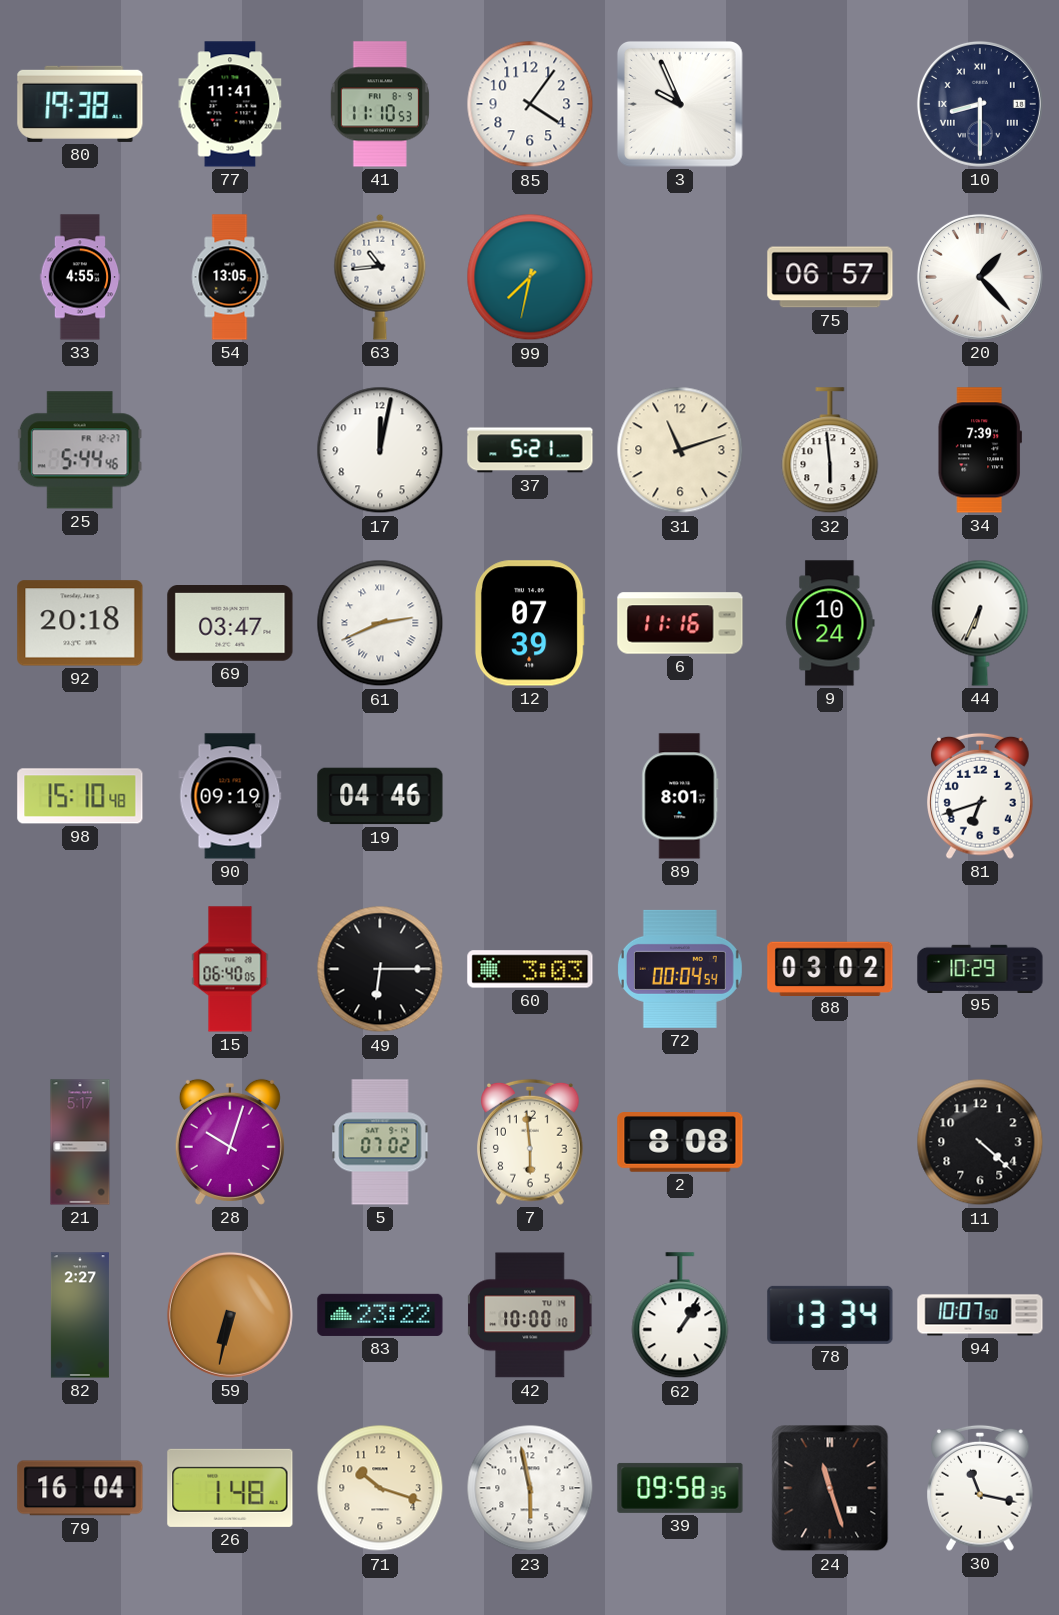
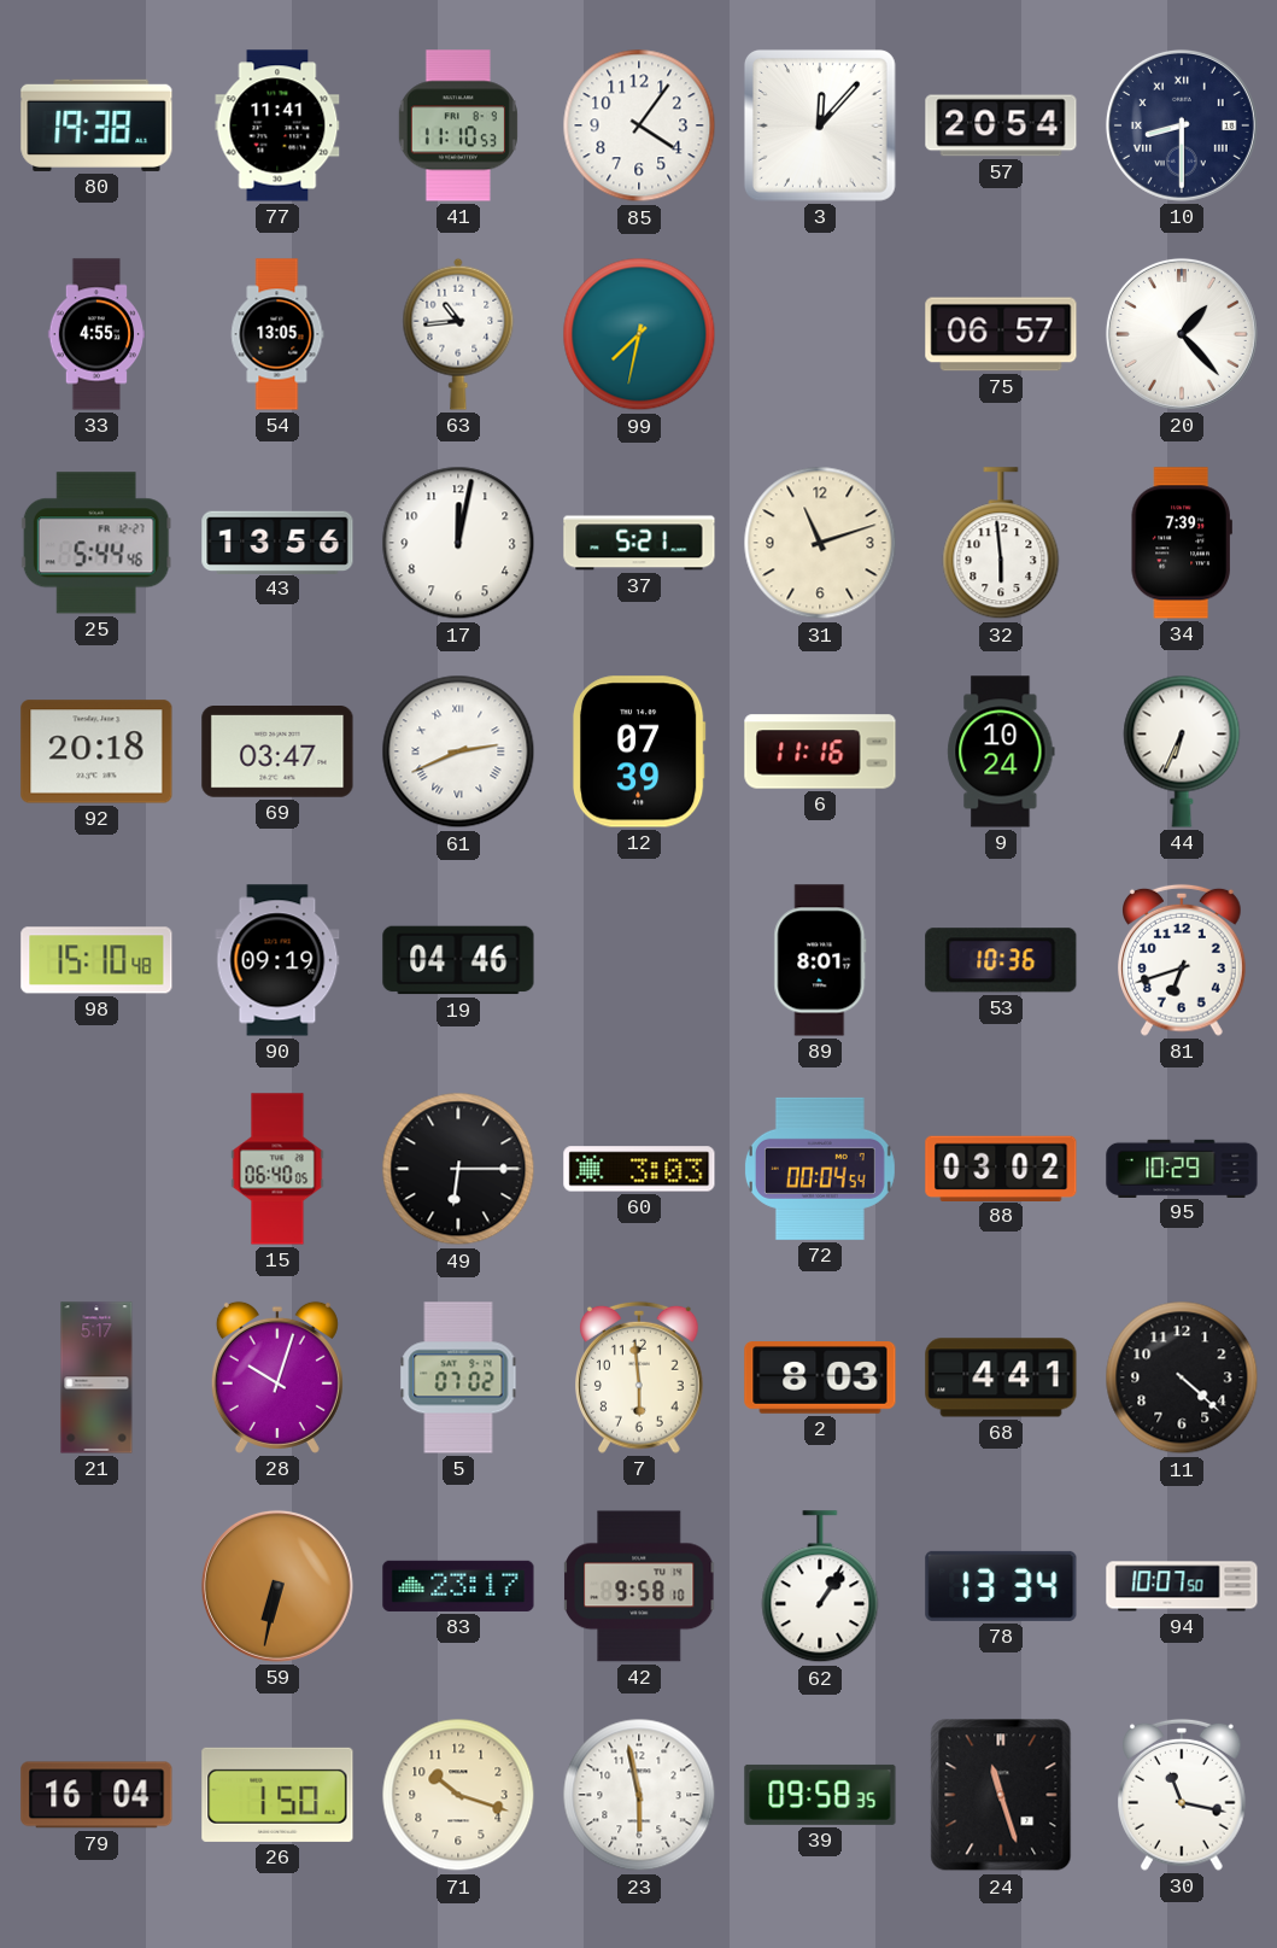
3: 9:56 -> 12:07 (820, 125)
57: none -> 20:54 (1001, 125)
43: none -> 13:56 (277, 542)
53: none -> 10:36 (1001, 960)
2: 8:08 -> 8:03 (820, 1377)
68: none -> 4:41 (1001, 1377)
82: 2:27 -> none (80, 1315)
83: 23:22 -> 23:17 (458, 1586)
42: 10:00 -> 9:58 (640, 1586)
26: 1:48 -> 1:50 (277, 1795)
